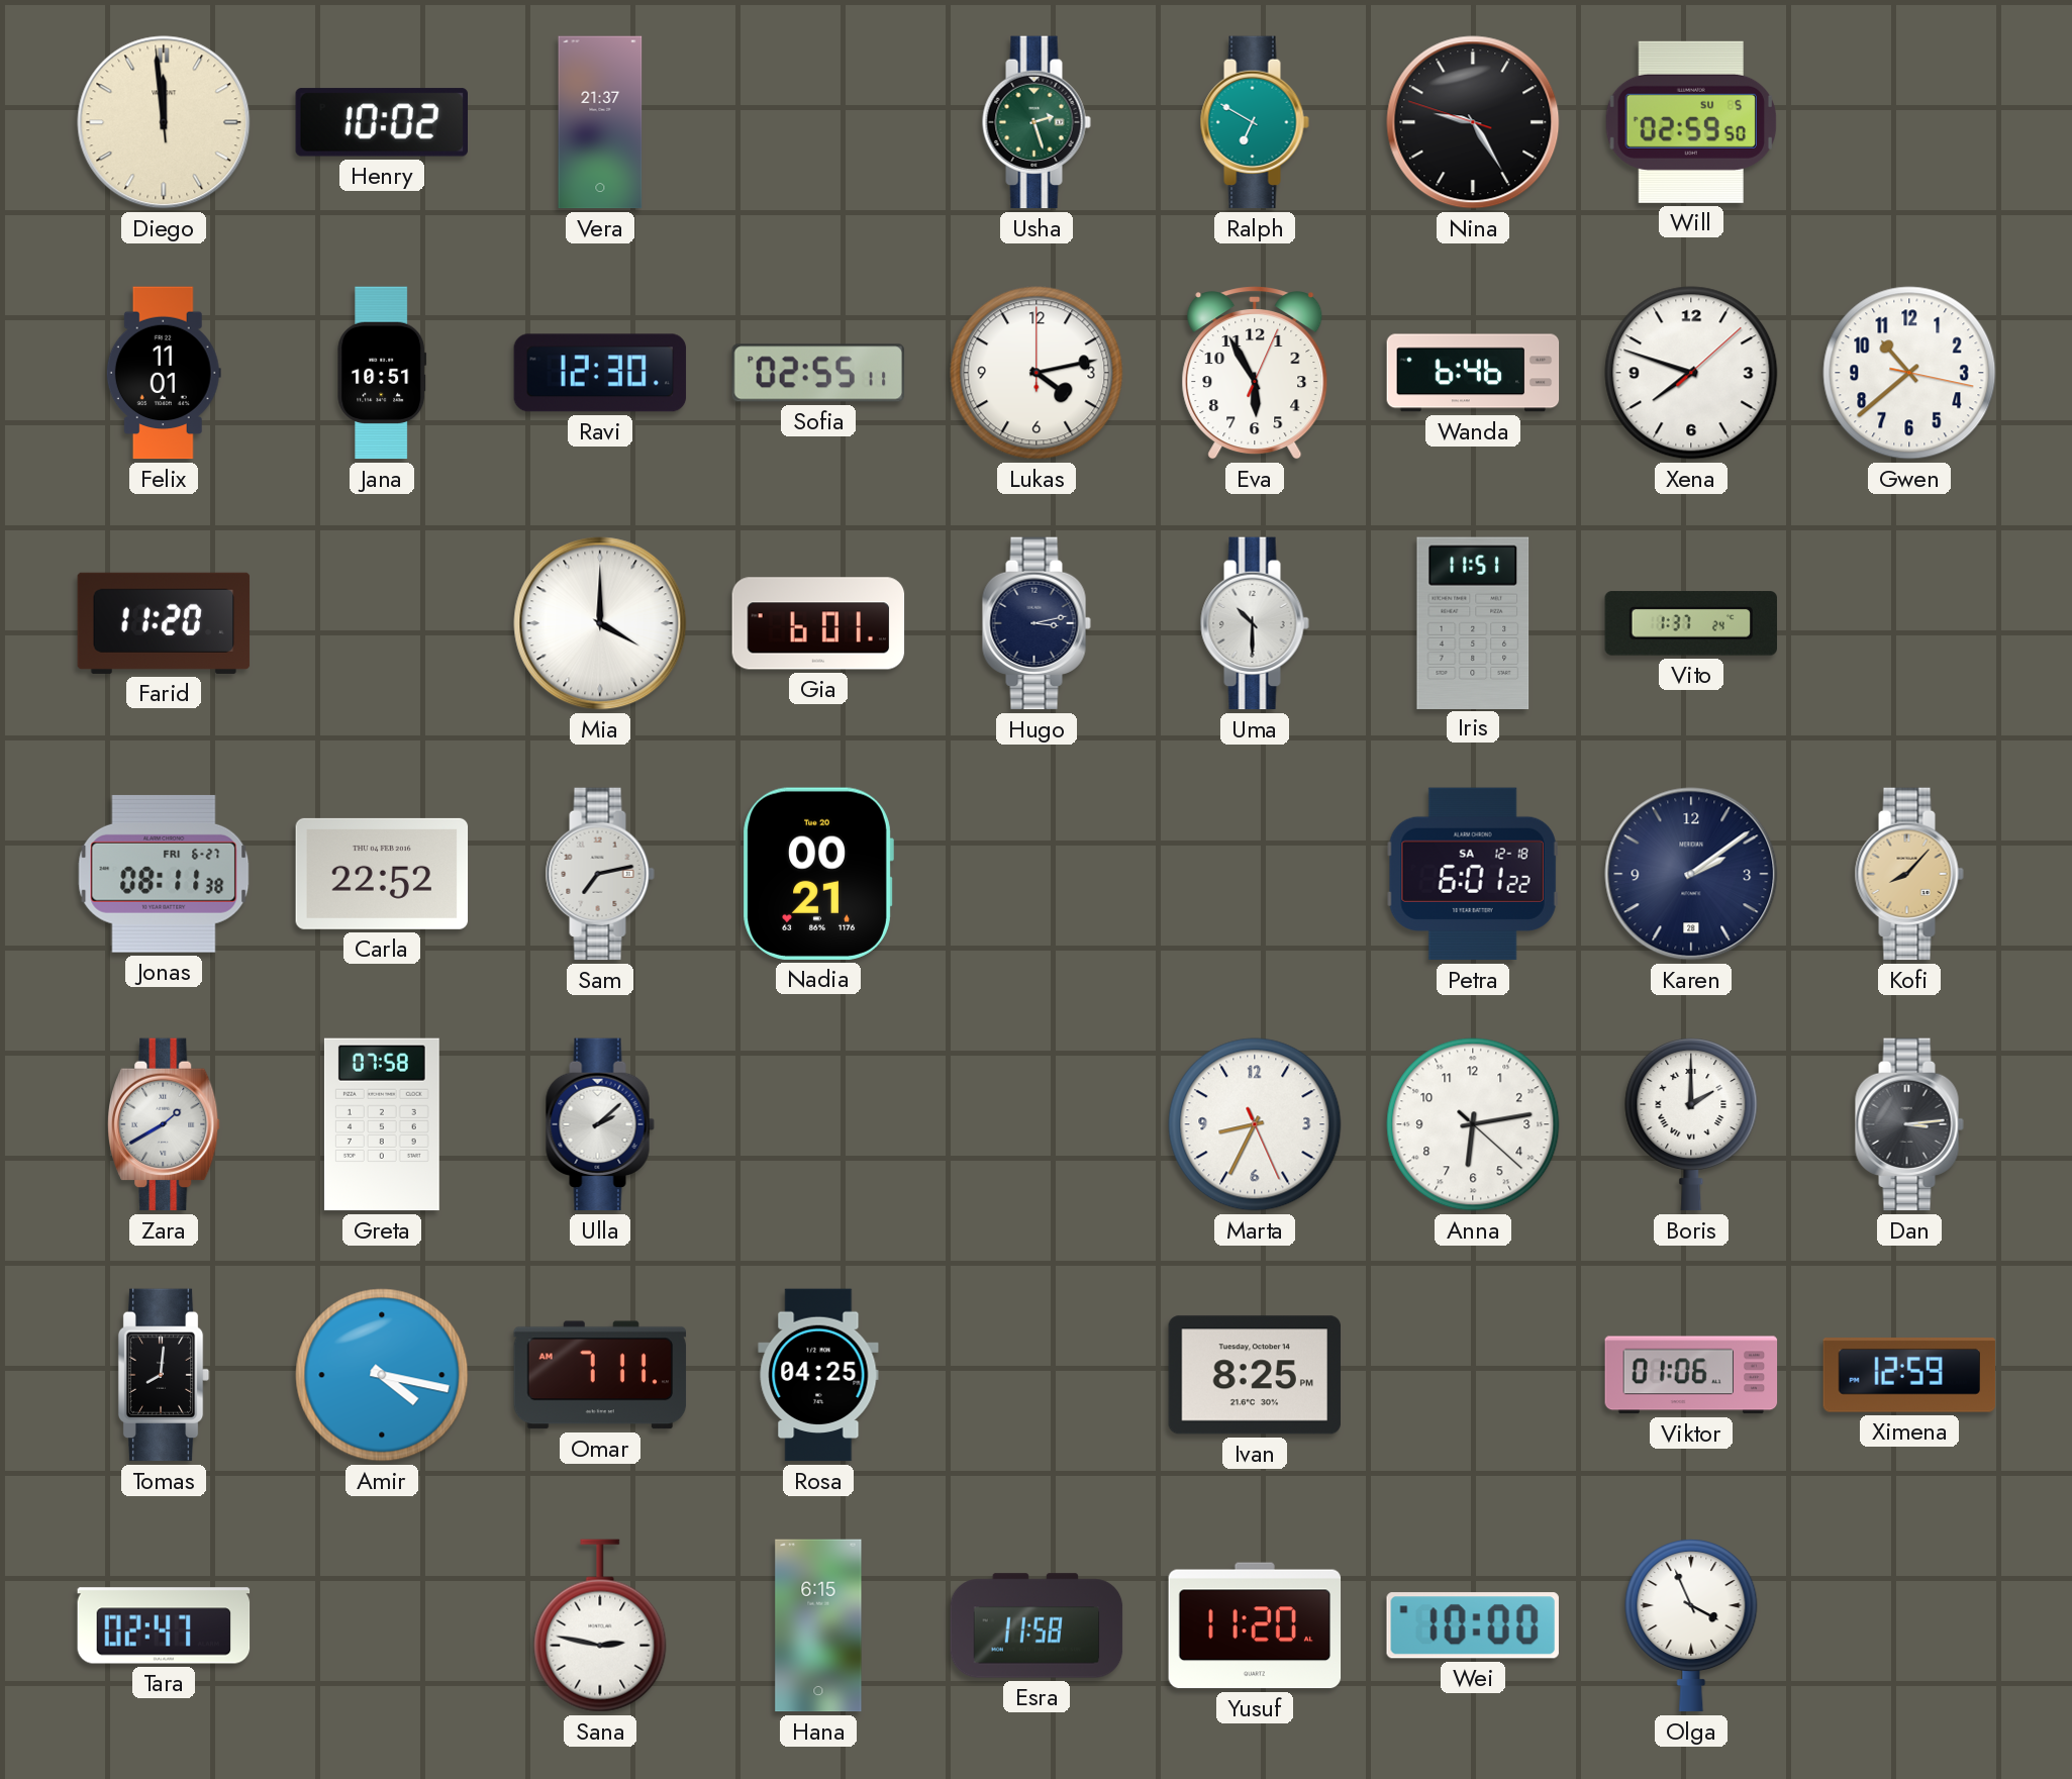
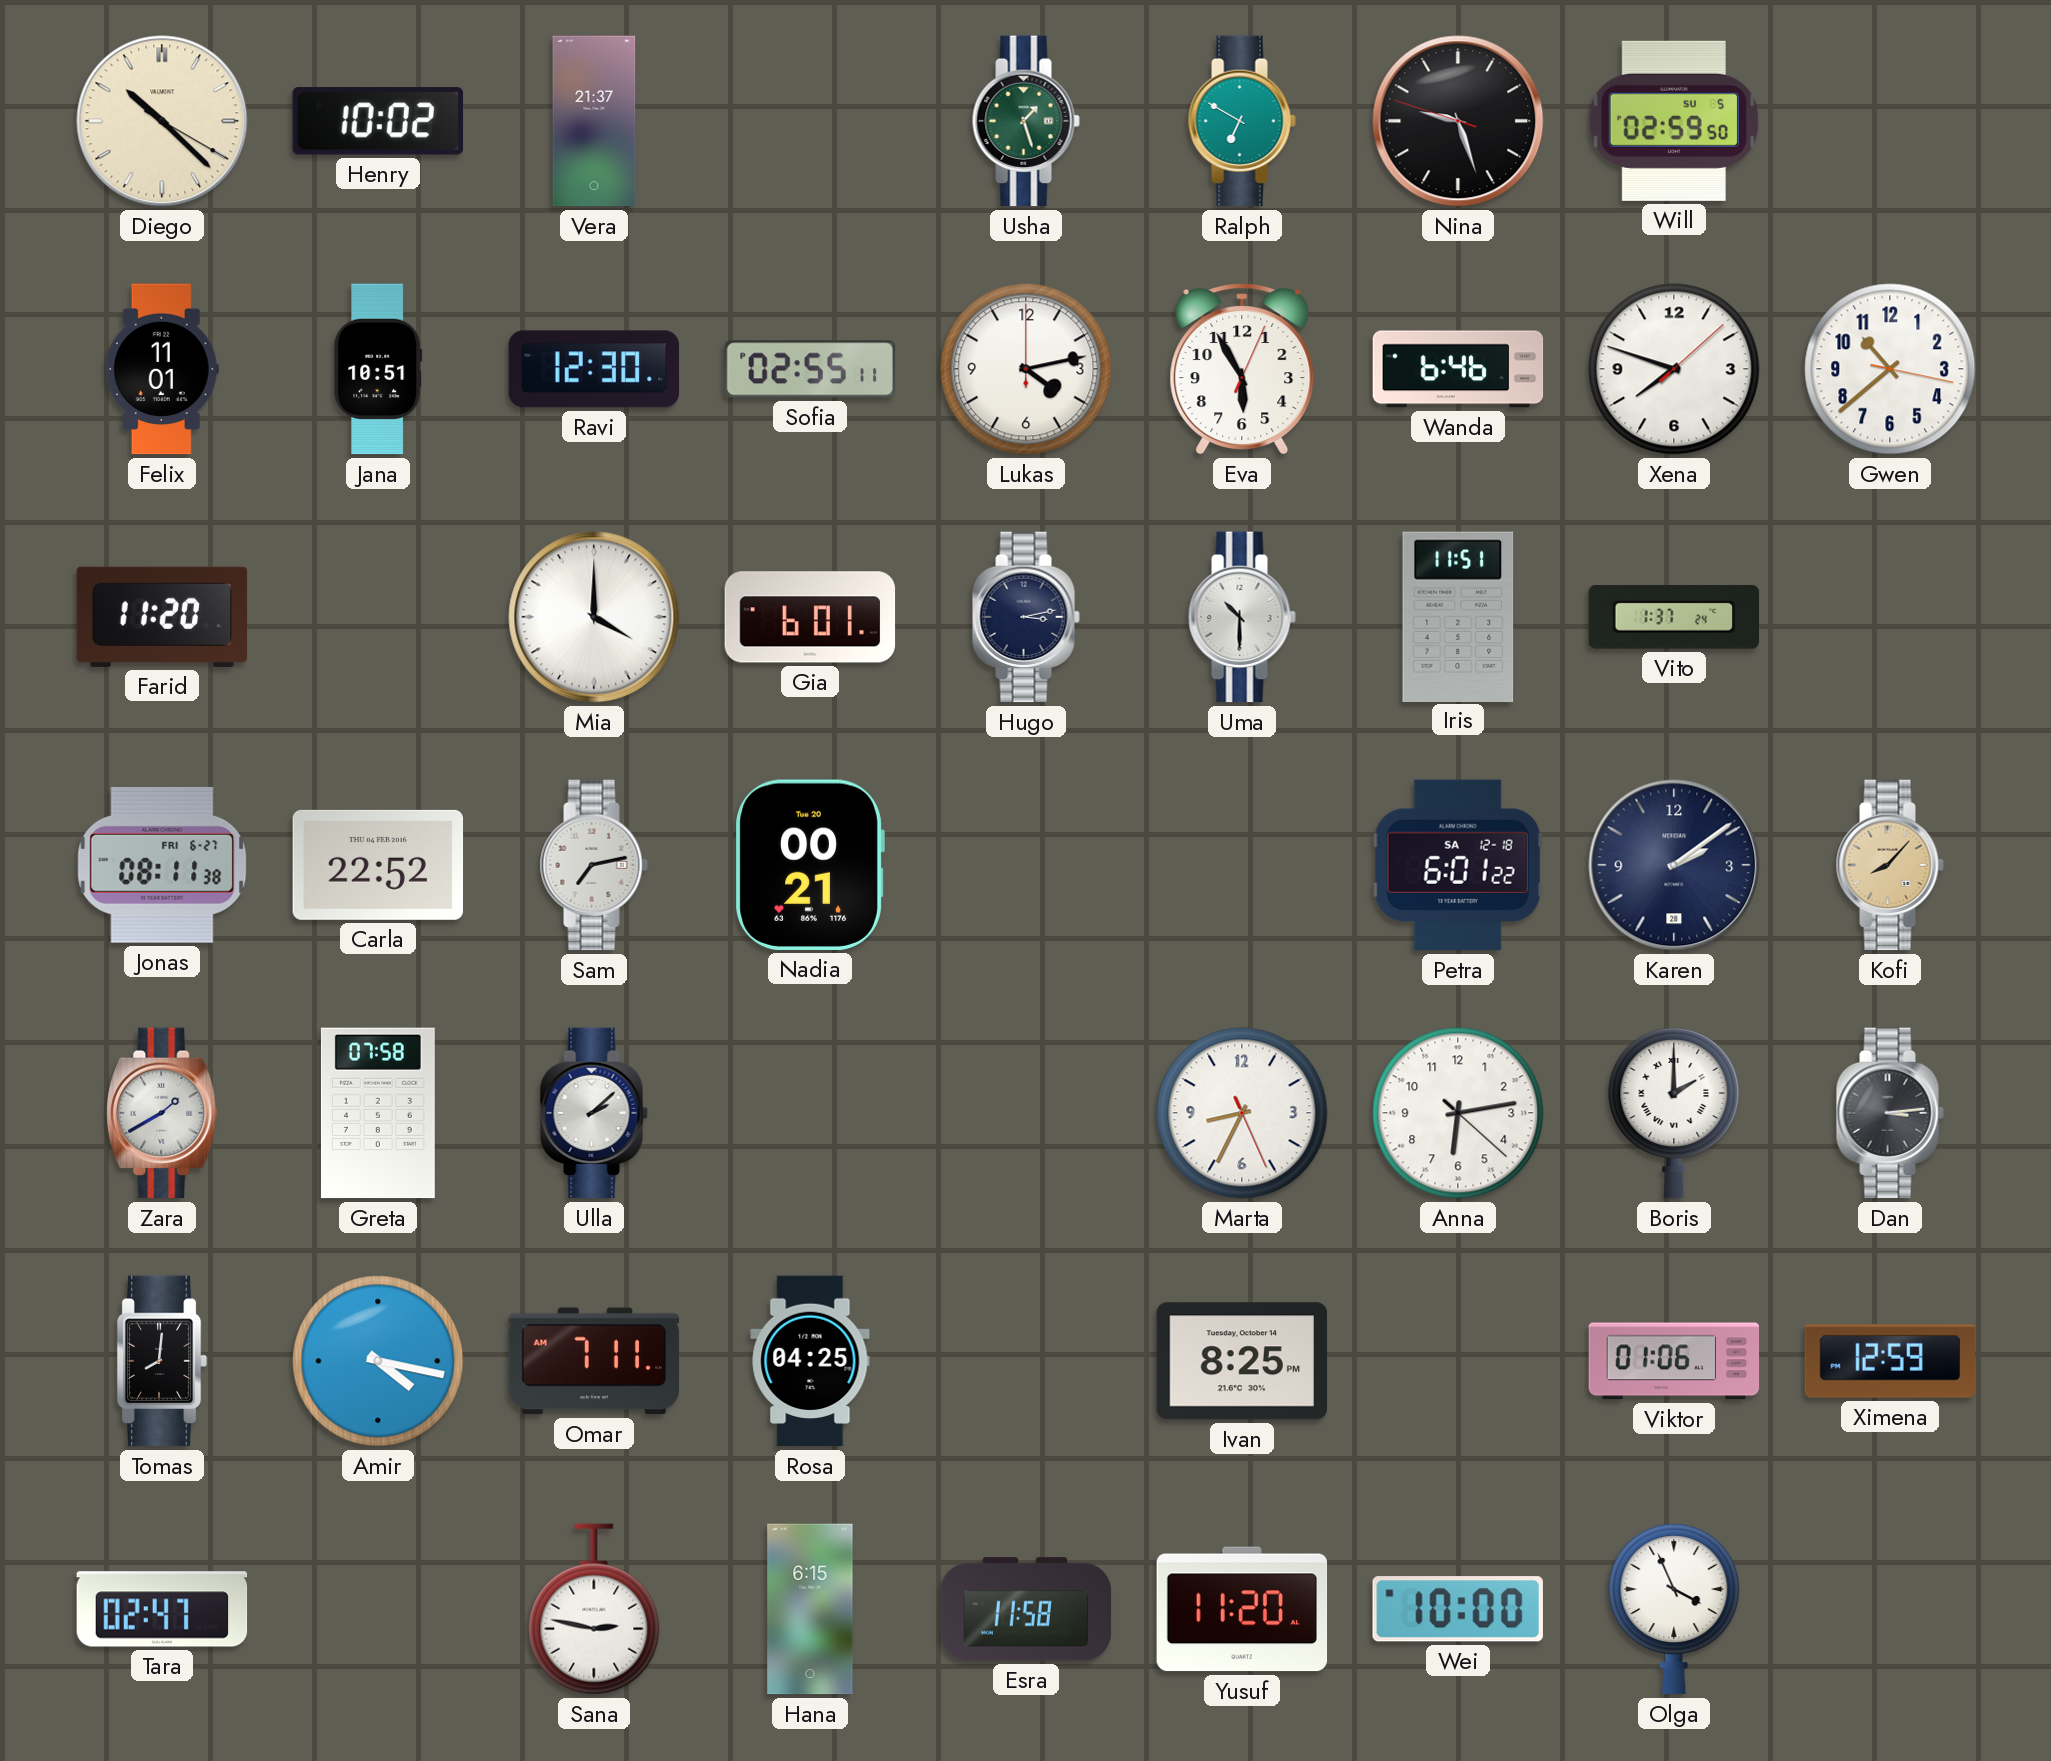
Diego: 11:58 -> 10:22 (162, 121)
Usha: 2:27 -> 1:27 (1026, 121)
Nina: 9:24 -> 9:26 (1458, 121)
